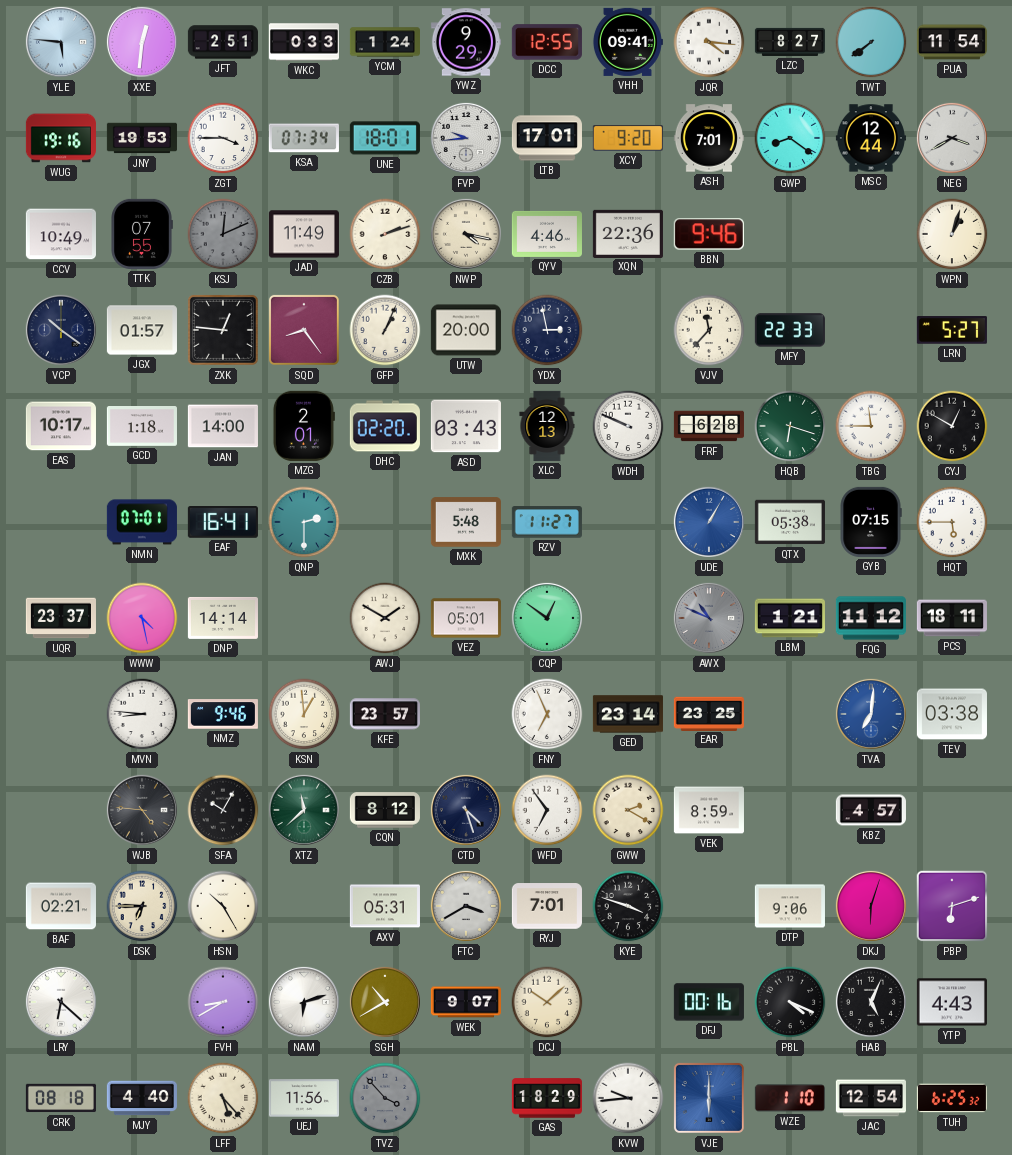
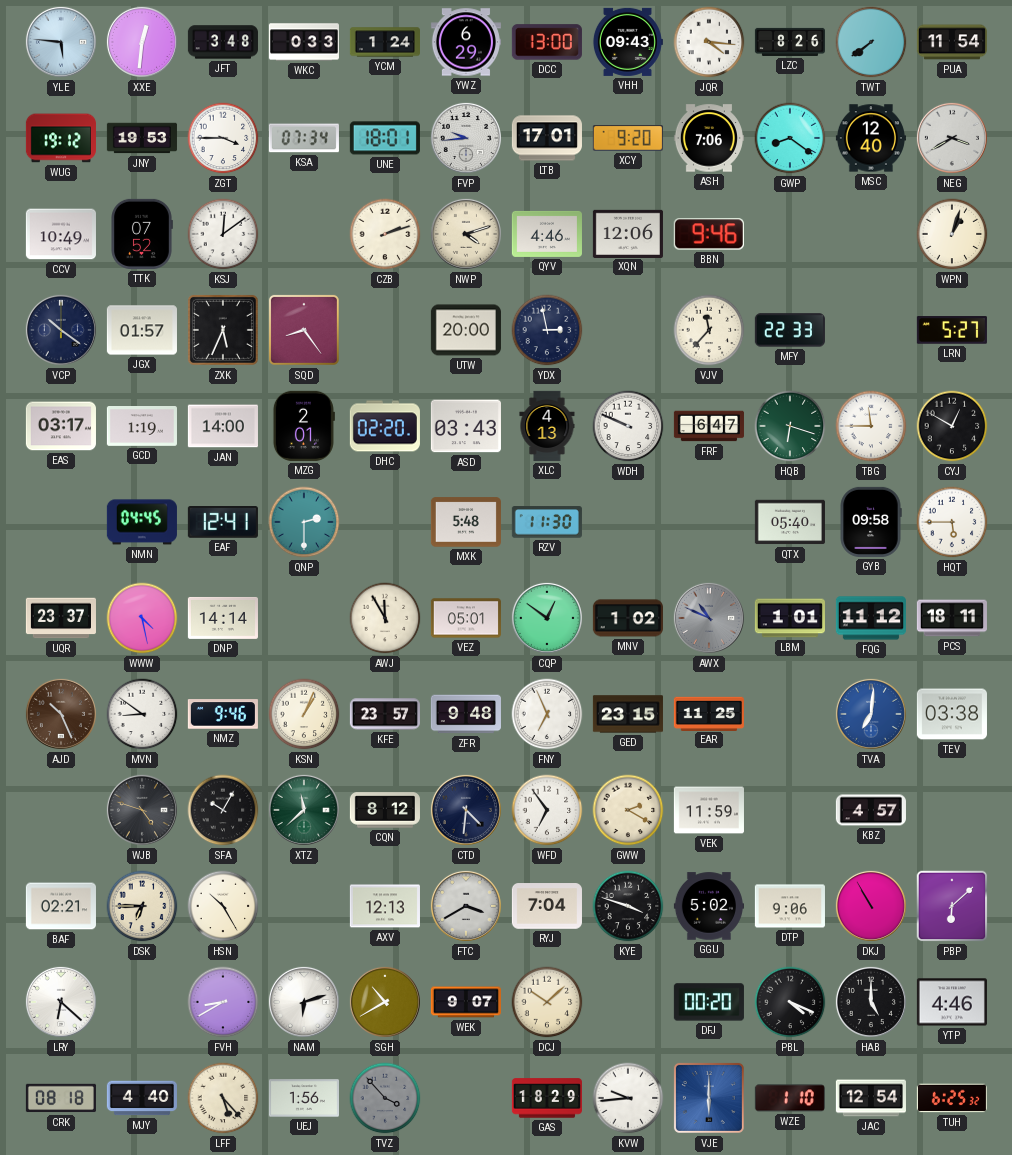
JFT: 2:51 -> 3:48 (223, 42)
YWZ: 9:29 -> 6:29 (466, 42)
DCC: 12:55 -> 13:00 (547, 42)
VHH: 09:41 -> 09:43 (627, 42)
LZC: 8:27 -> 8:26 (789, 42)
WUG: 19:16 -> 19:12 (61, 138)
ASH: 7:01 -> 7:06 (709, 138)
MSC: 12:44 -> 12:40 (871, 138)
TTK: 07:55 -> 07:52 (142, 234)
KSJ: 12:11 -> 12:09 (223, 234)
KSJ dial: grey -> white (223, 234)
JAD: 11:49 -> none (304, 234)
NWP: 4:17 -> 4:12 (466, 234)
XQN: 22:36 -> 12:06 (628, 233)
ZXK: 12:46 -> 5:34 (223, 330)
GFP: 1:04 -> none (385, 330)
EAS: 10:17 -> 03:17 (61, 426)
GCD: 1:18 -> 1:19 (142, 427)
XLC: 12:13 -> 4:13 (547, 426)
FRF: 6:28 -> 6:47 (709, 426)
NMN: 07:01 -> 04:45 (142, 522)
EAF: 16:41 -> 12:41 (223, 523)
RZV: 11:27 -> 11:30 (547, 522)
UDE: 1:05 -> none (709, 522)
QTX: 05:38 -> 05:40 (790, 522)
GYB: 07:15 -> 09:58 (871, 522)
AWJ: 1:50 -> 11:55 (385, 618)
MNV: none -> 1:02 (628, 618)
LBM: 1:21 -> 1:01 (790, 618)
AJD: none -> 10:26 (61, 714)
MVN: 8:46 -> 8:51 (142, 714)
KSN: 12:59 -> 1:04 (304, 714)
ZFR: none -> 9:48 (466, 714)
GED: 23:14 -> 23:15 (628, 714)
EAR: 23:25 -> 11:25 (709, 713)
WJB: 4:46 -> 4:48 (142, 810)
CTD: 4:27 -> 4:31 (466, 810)
VEK: 8:59 -> 11:59 (709, 810)
AXV: 05:31 -> 12:13 (385, 906)
RYJ: 7:01 -> 7:04 (547, 906)
GGU: none -> 5:02 (709, 906)
DKJ: 6:03 -> 10:55 (871, 906)
PBP: 6:12 -> 6:08 (952, 906)
DFJ: 00:16 -> 00:20 (709, 1002)
HAB: 5:04 -> 5:00 (871, 1002)
YTP: 4:43 -> 4:46 (952, 1002)
UEJ: 11:56 -> 1:56 (304, 1098)
